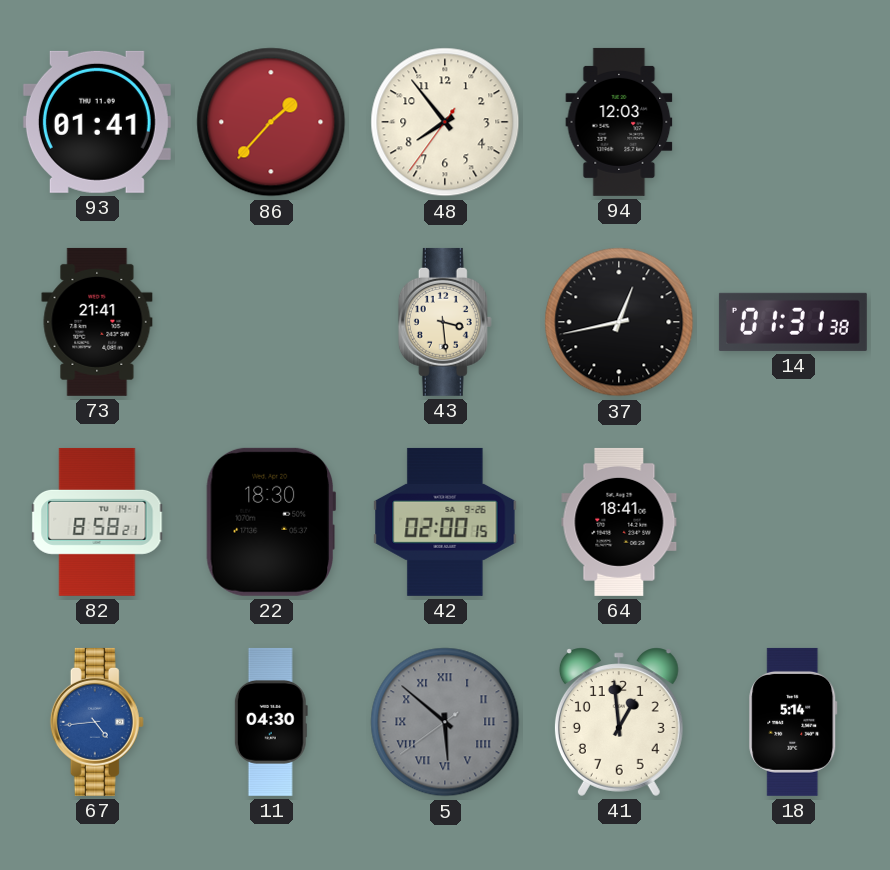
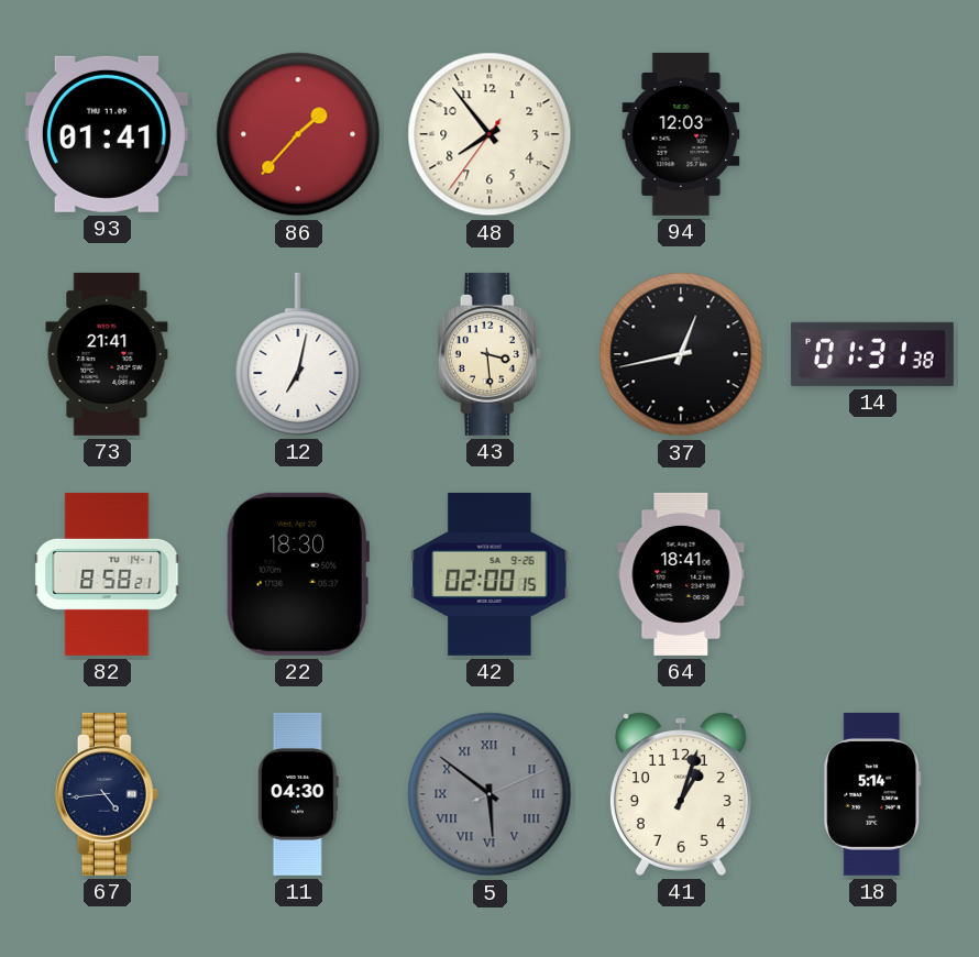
12: none -> 7:02 (298, 354)
67 dial: blue -> navy (107, 794)
5: 5:51:39 -> 5:51:11 (490, 794)
41: 12:59 -> 1:03 (681, 794)
